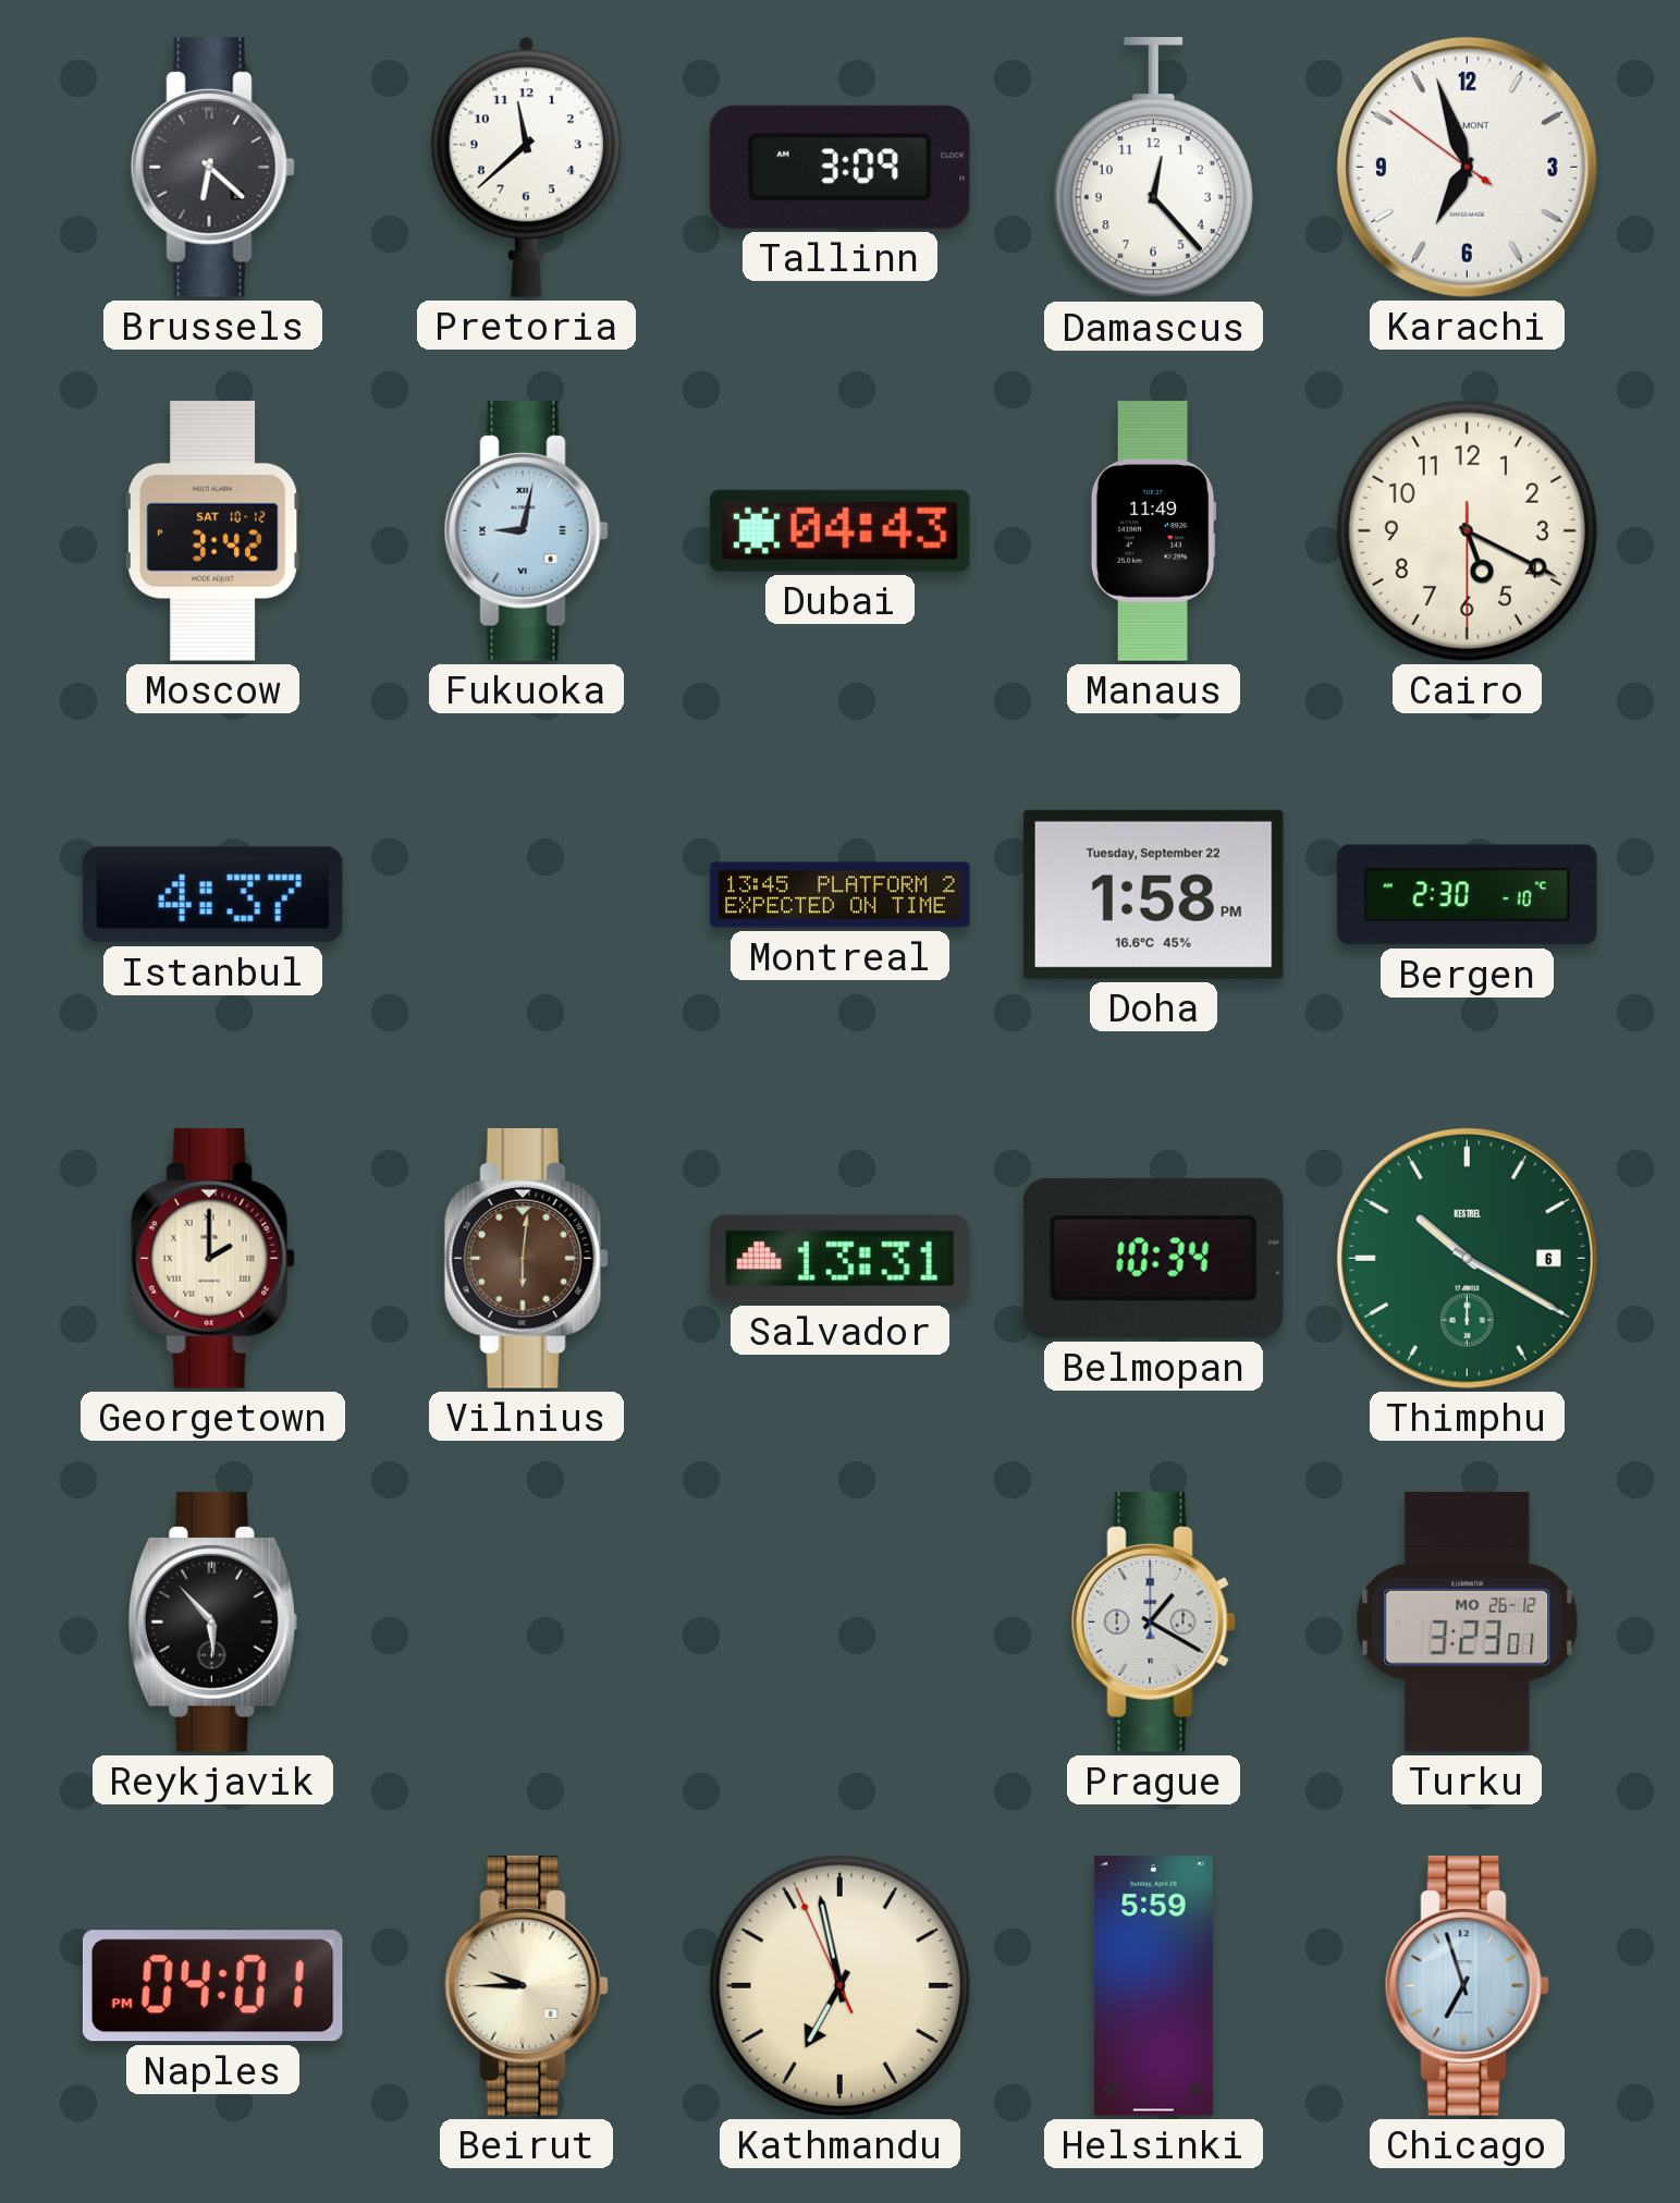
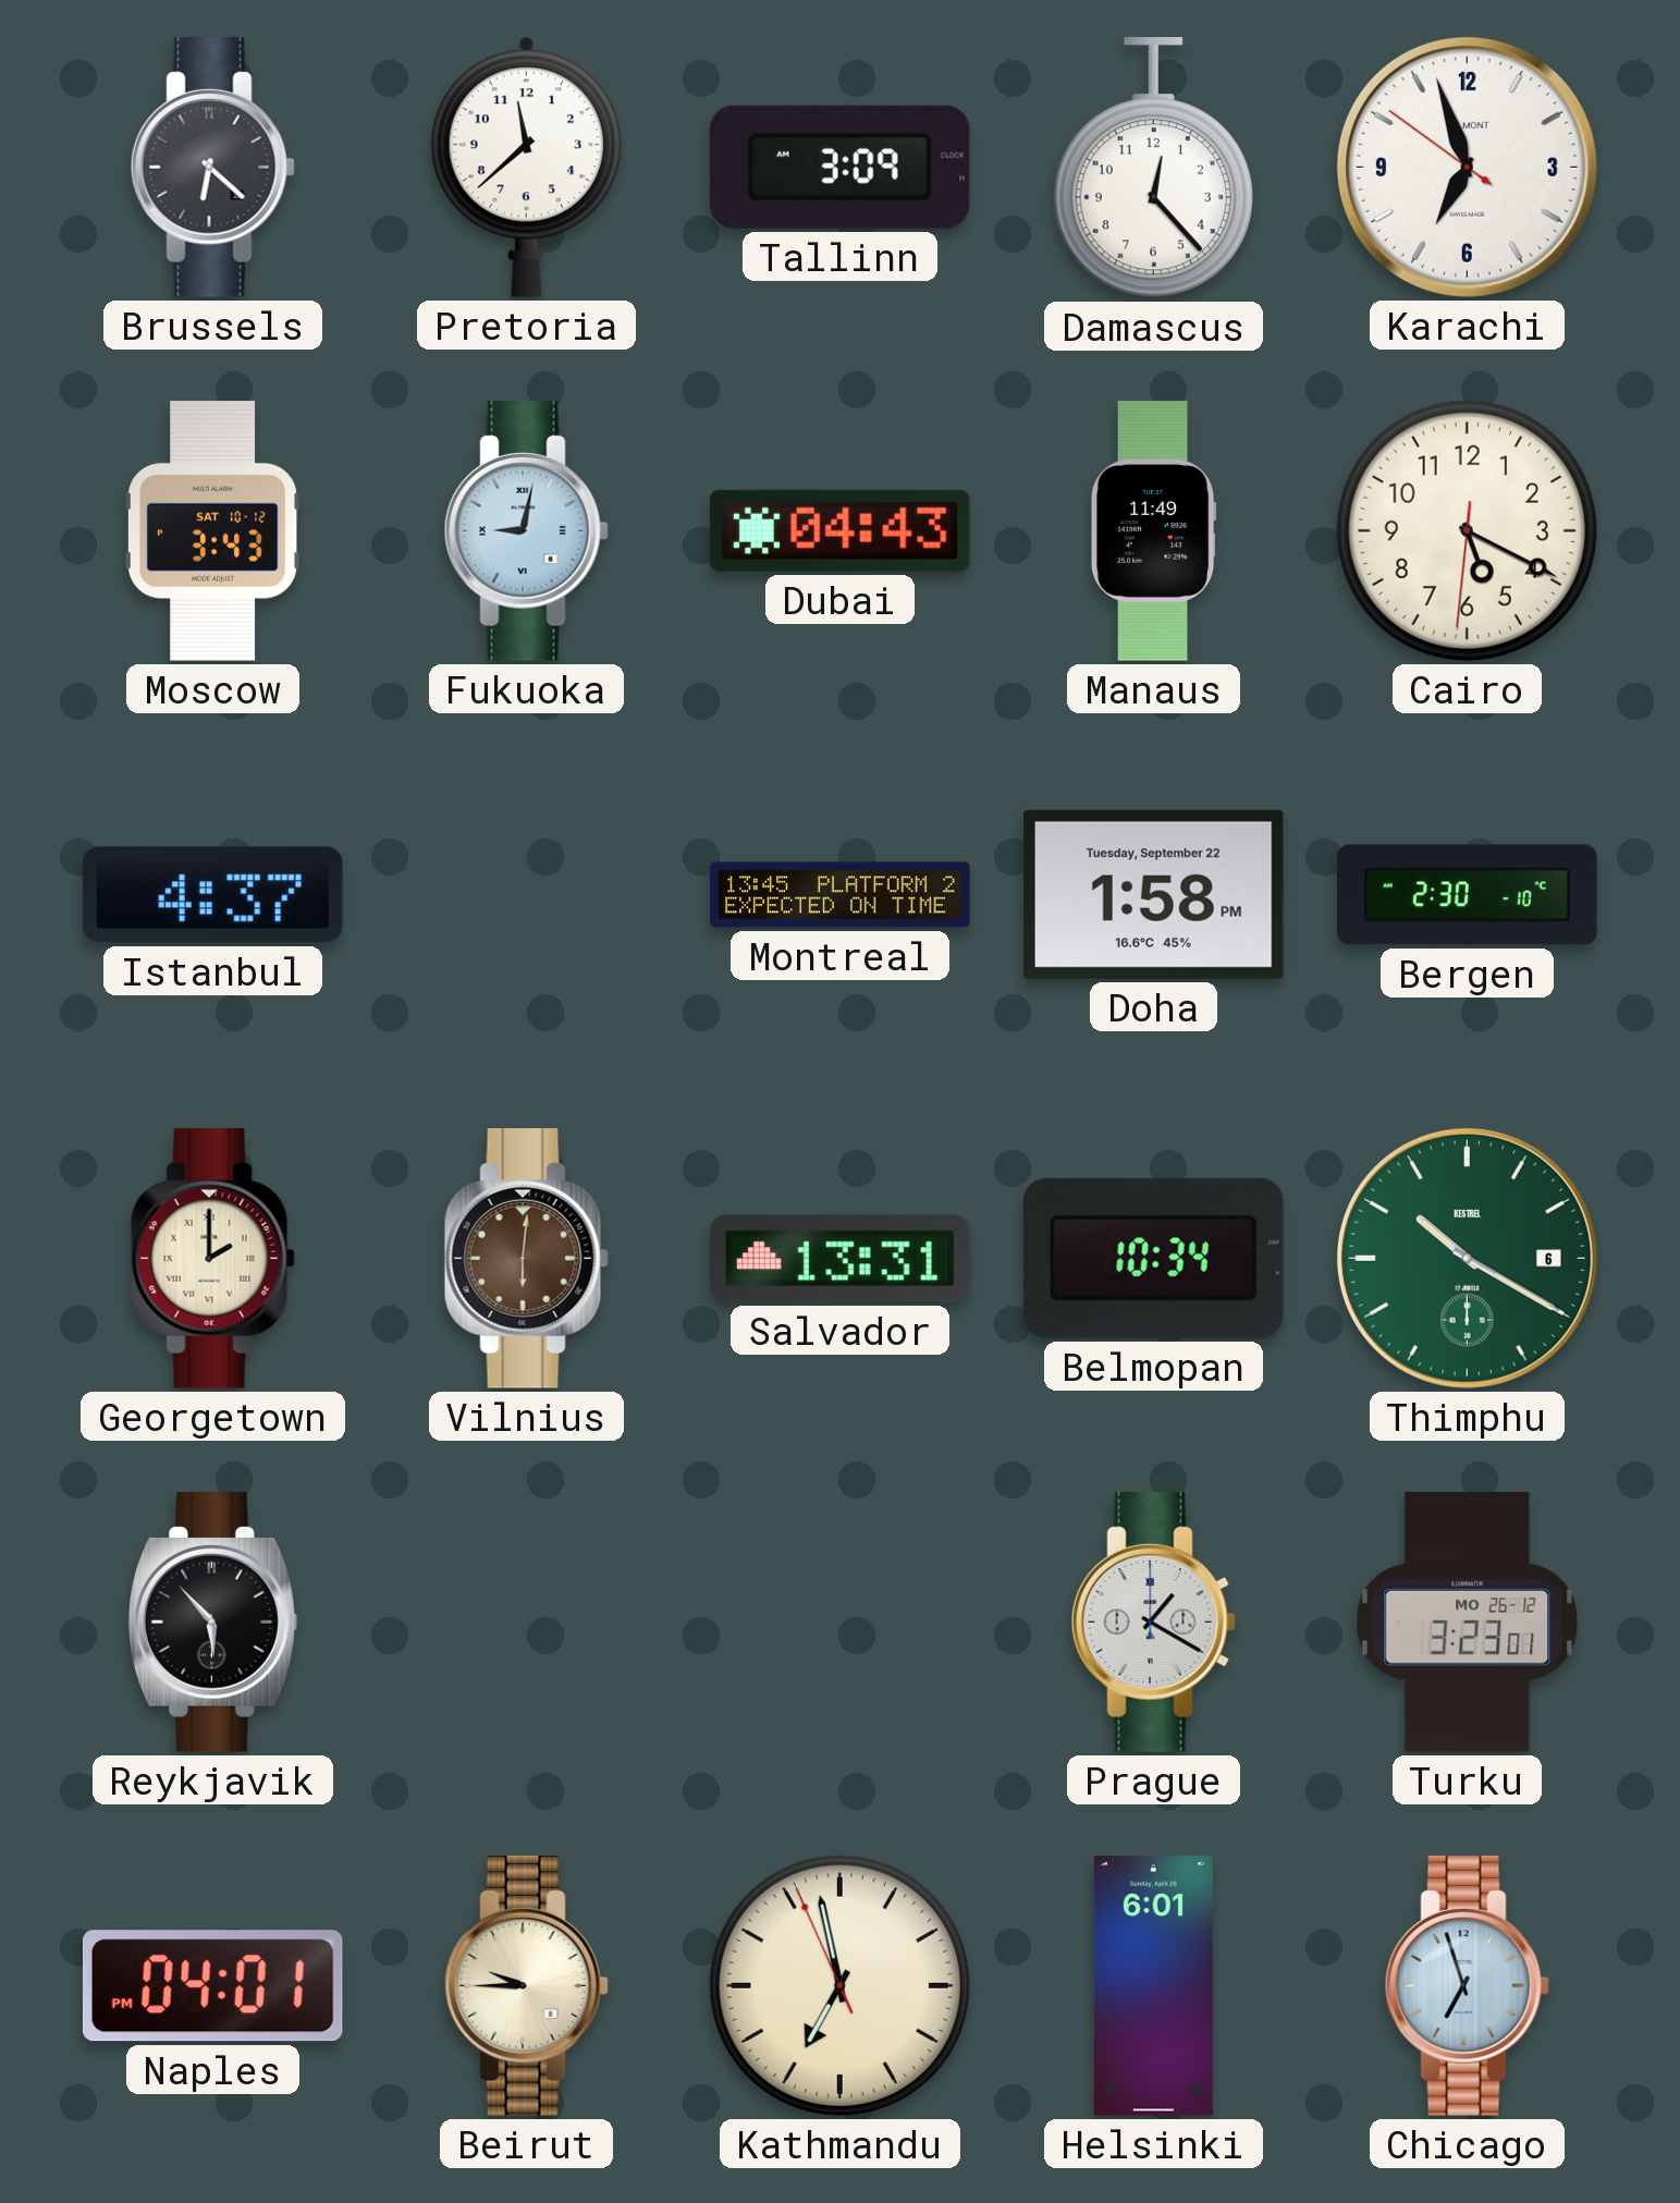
Moscow: 3:42 -> 3:43 (212, 531)
Cairo: 5:19:30 -> 5:19:31 (1467, 530)
Helsinki: 5:59 -> 6:01 (1153, 1986)
